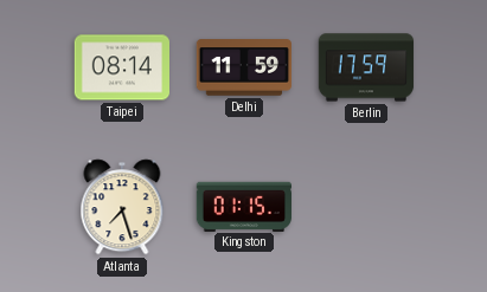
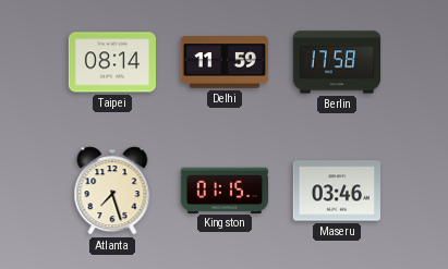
Berlin: 17:59 -> 17:58 (337, 62)
Maseru: none -> 03:46 (336, 191)
